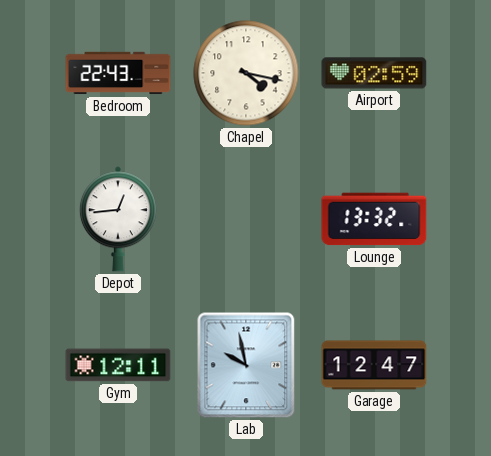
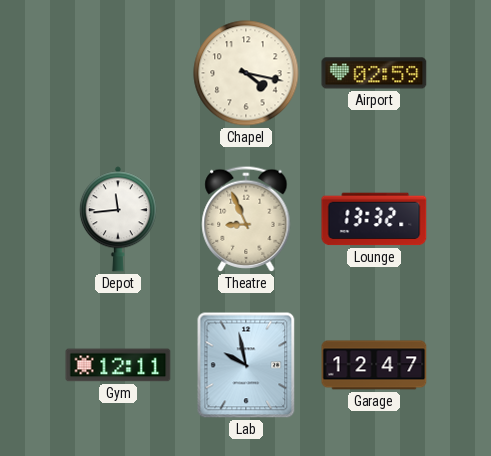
Bedroom: 22:43 -> none (118, 73)
Depot: 12:44 -> 11:44 (118, 219)
Theatre: none -> 8:56 (246, 219)
